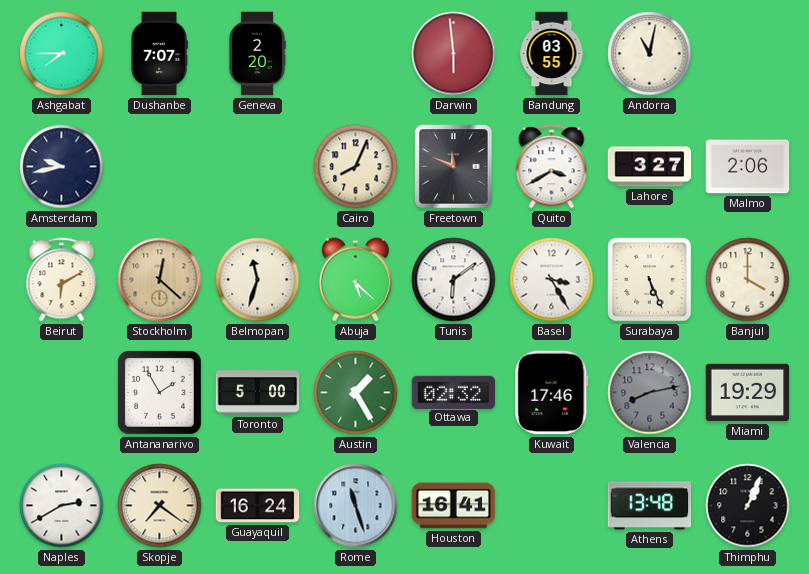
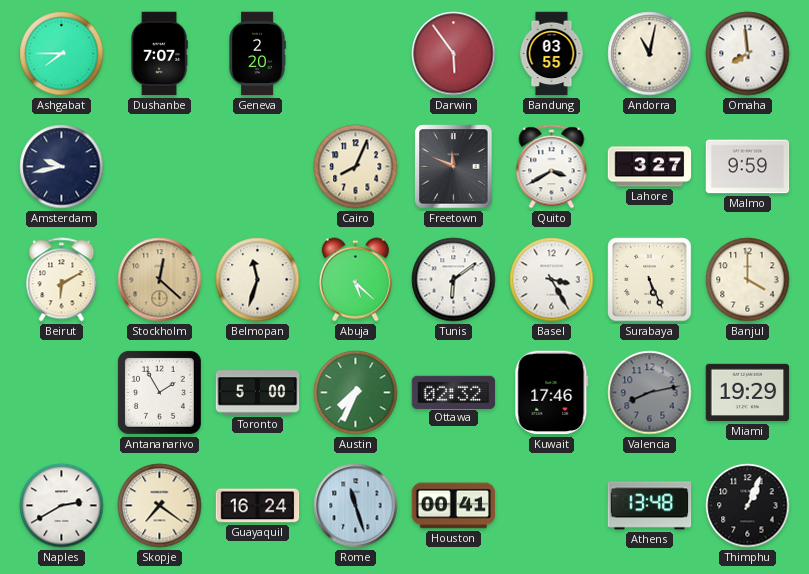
Darwin: 5:59 -> 5:54 (454, 54)
Omaha: none -> 7:59 (748, 54)
Malmo: 2:06 -> 9:59 (748, 167)
Austin: 1:25 -> 7:34 (356, 393)
Houston: 16:41 -> 00:41 (454, 506)
